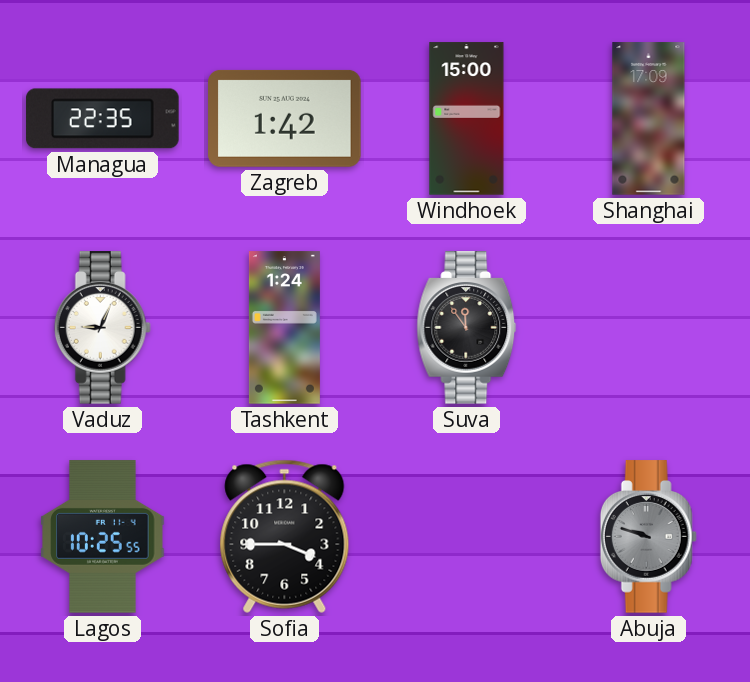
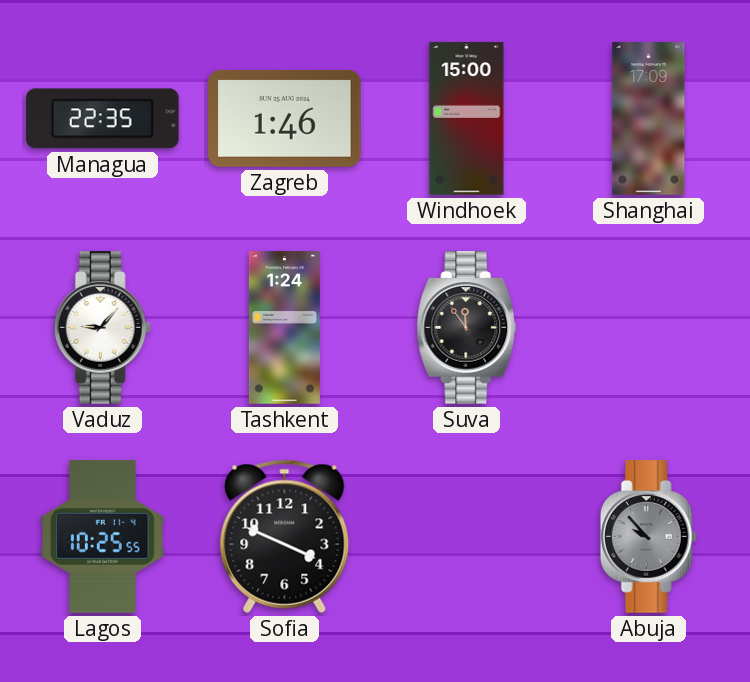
Zagreb: 1:42 -> 1:46 (285, 118)
Vaduz: 9:04 -> 9:07 (102, 328)
Sofia: 3:45 -> 3:49 (285, 536)
Abuja: 9:48 -> 9:53 (648, 537)
